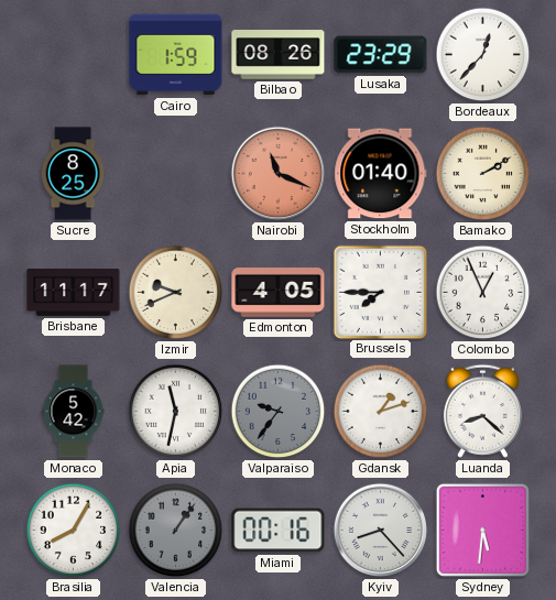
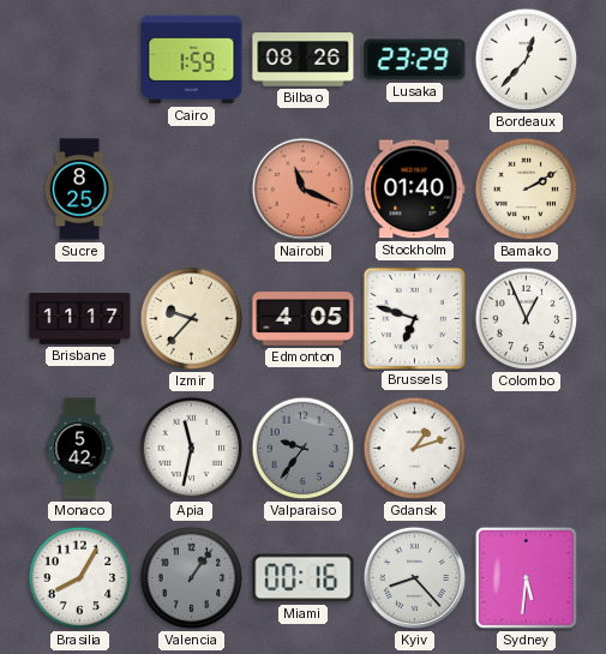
Izmir: 9:41 -> 9:37 (192, 319)
Brussels: 7:45 -> 6:48 (414, 318)
Luanda: 8:22 -> none (482, 411)
